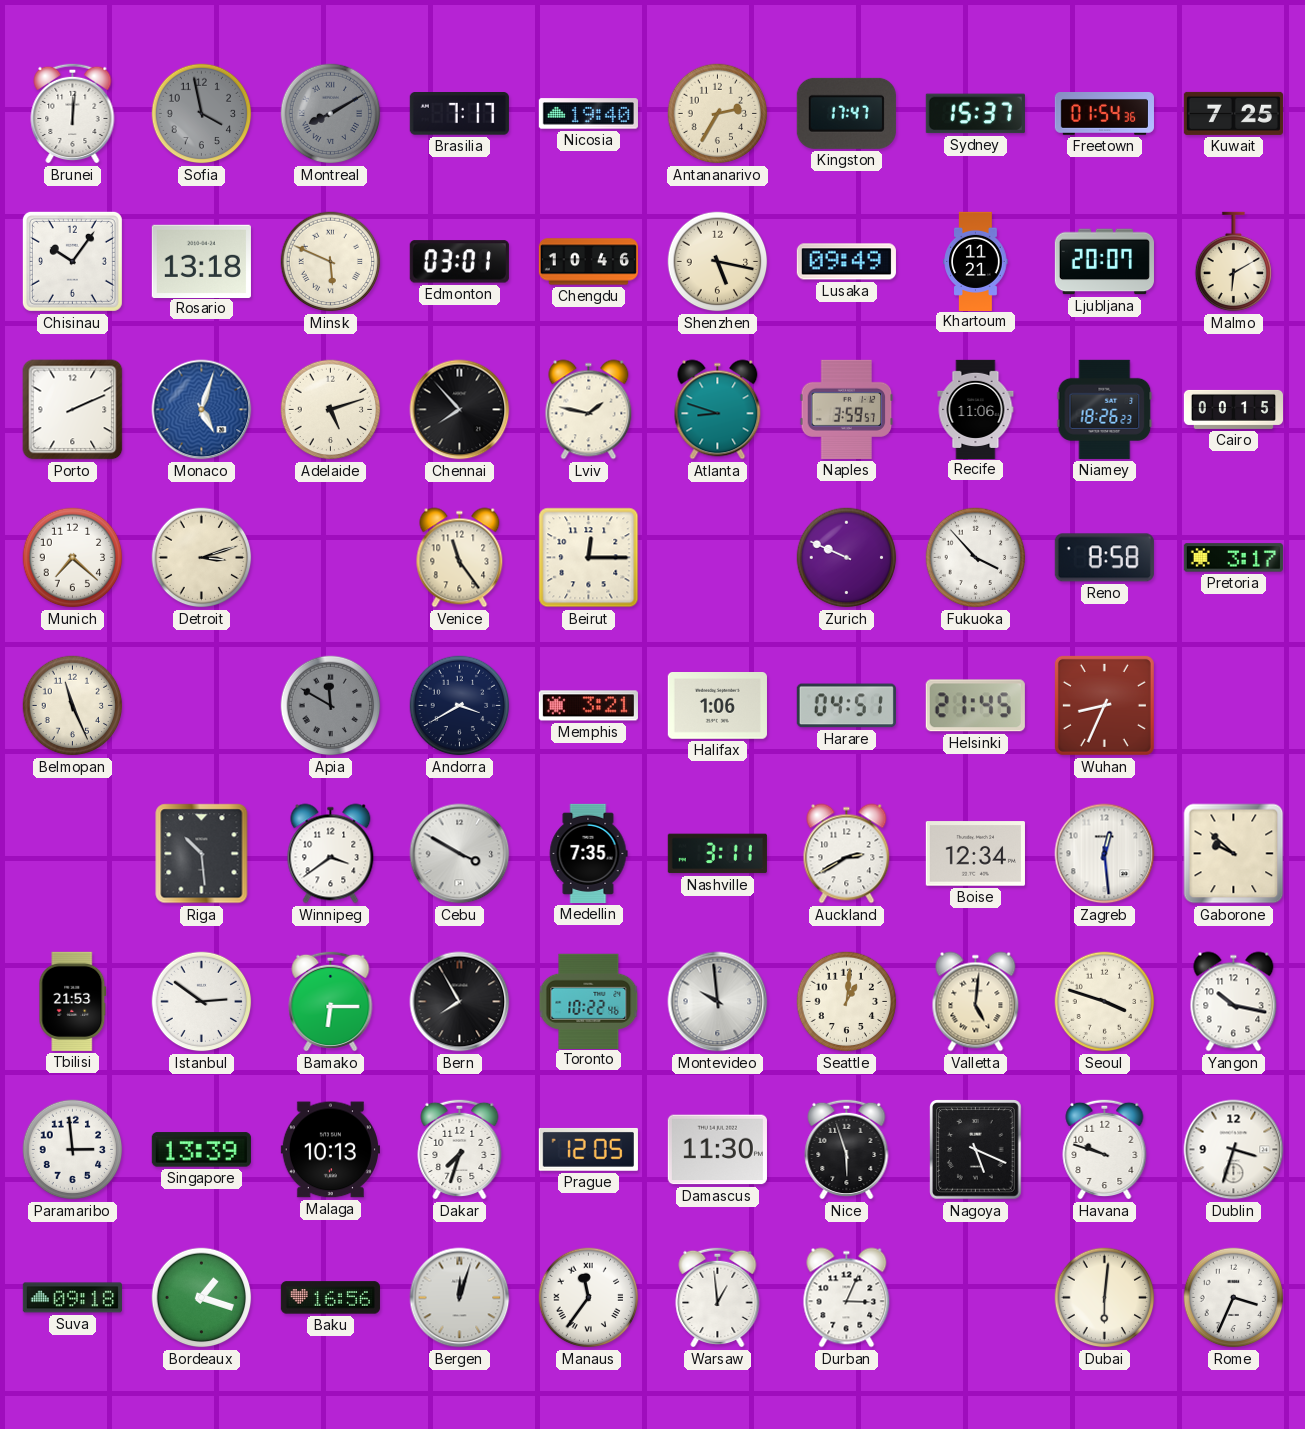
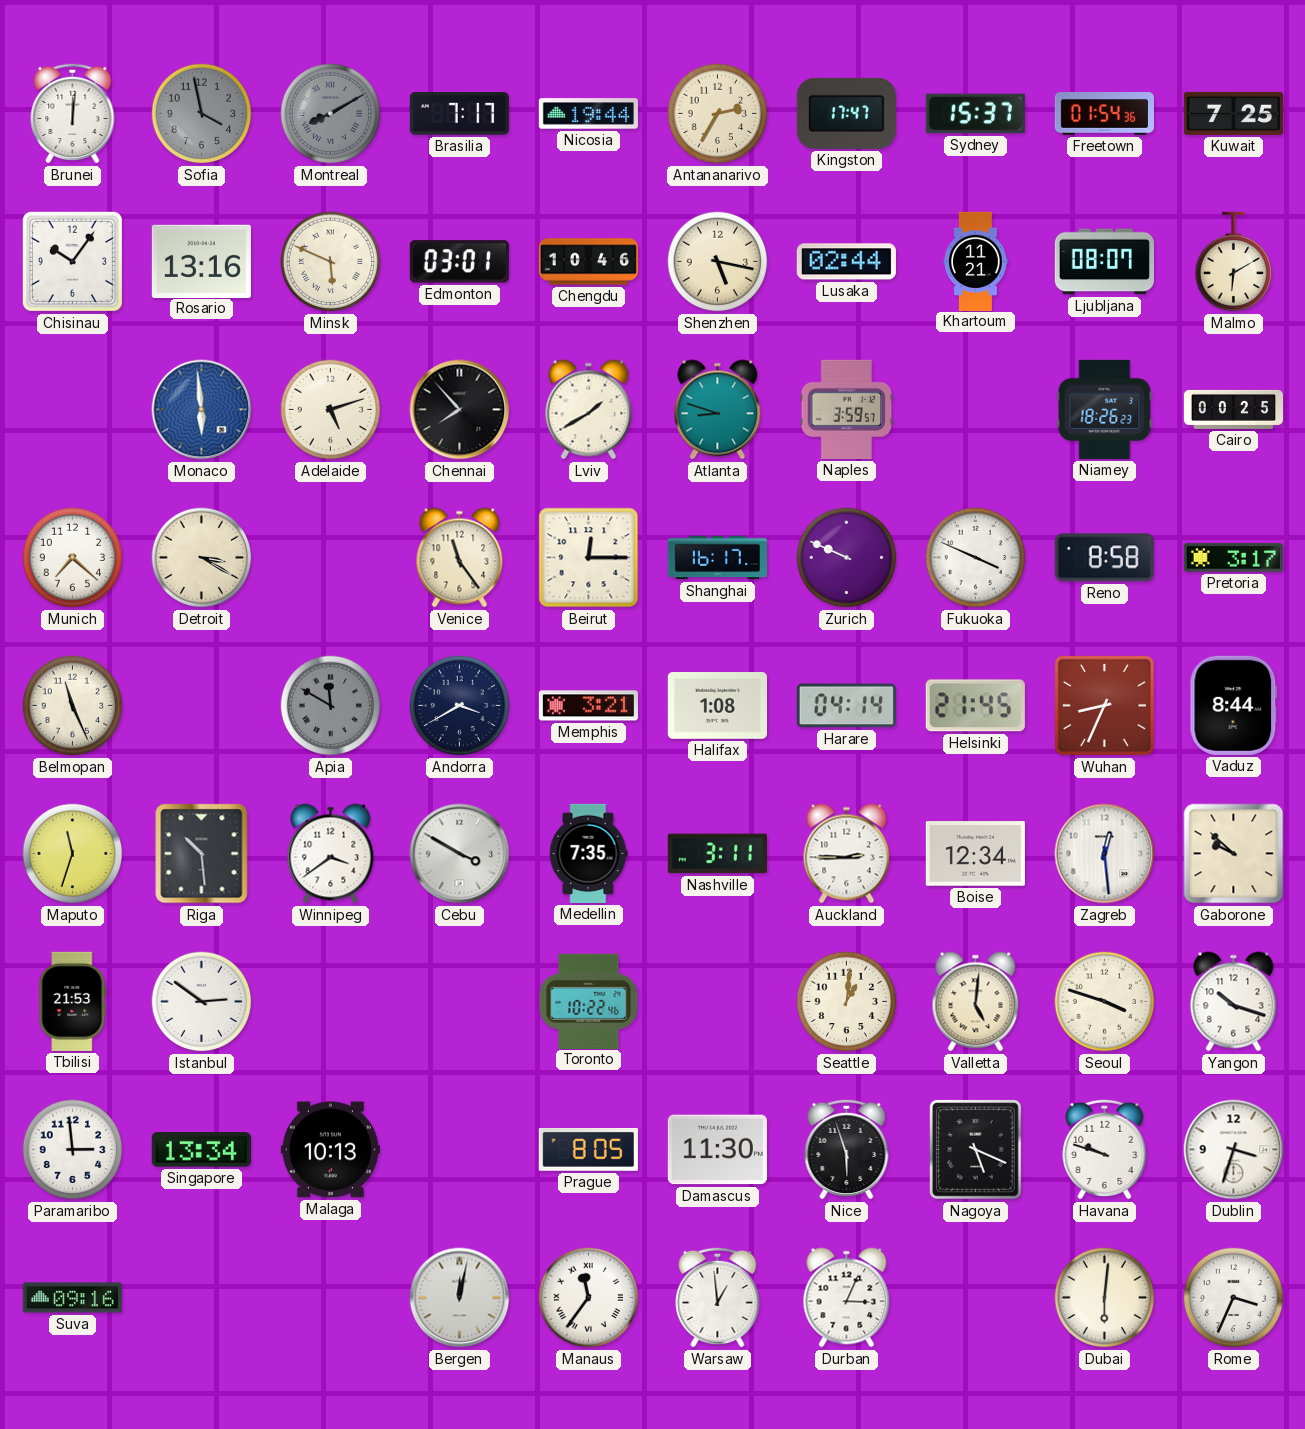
Nicosia: 19:40 -> 19:44 (588, 114)
Rosario: 13:18 -> 13:16 (201, 261)
Lusaka: 09:49 -> 02:44 (846, 262)
Ljubljana: 20:07 -> 08:07 (1104, 262)
Porto: 2:11 -> none (73, 410)
Monaco: 5:03 -> 5:59 (202, 410)
Lviv: 1:47 -> 1:40 (589, 410)
Recife: 11:06 -> none (976, 409)
Cairo: 00:15 -> 00:25 (1233, 409)
Detroit: 3:12 -> 3:20 (202, 558)
Shanghai: none -> 16:17 (717, 558)
Fukuoka: 3:53 -> 3:49 (976, 558)
Halifax: 1:06 -> 1:08 (717, 706)
Harare: 04:51 -> 04:14 (846, 706)
Vaduz: none -> 8:44 (1234, 705)
Maputo: none -> 11:33 (73, 854)
Auckland: 2:40 -> 2:45 (847, 854)
Bamako: 6:15 -> none (331, 1001)
Bern: 7:55 -> none (460, 1002)
Montevideo: 9:59 -> none (718, 1002)
Yangon: 10:17 -> 10:18 (1234, 1002)
Singapore: 13:39 -> 13:34 (201, 1150)
Dakar: 7:33 -> none (460, 1149)
Prague: 12:05 -> 8:05 (588, 1149)
Suva: 09:18 -> 09:16 (72, 1298)
Bordeaux: 1:18 -> none (202, 1298)
Baku: 16:56 -> none (330, 1298)
Bergen: 12:03 -> 12:02 (460, 1298)
